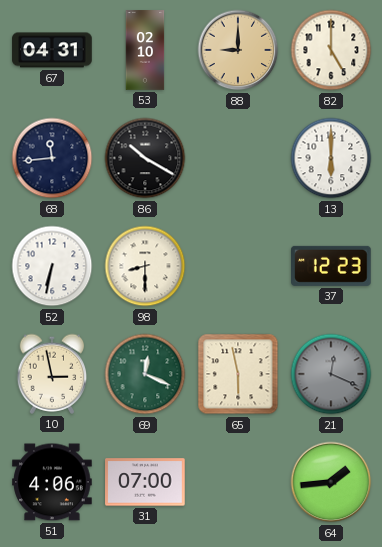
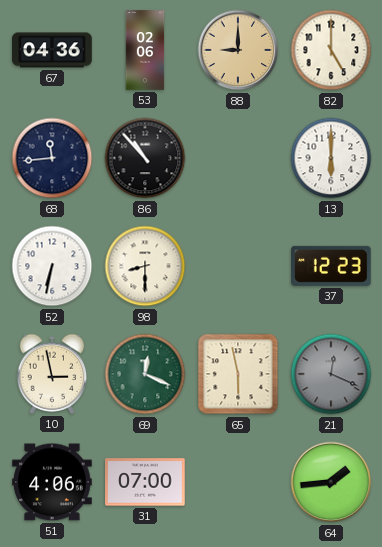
67: 04:31 -> 04:36 (52, 50)
53: 02:10 -> 02:06 (145, 50)
86: 10:20 -> 10:53 (145, 158)
